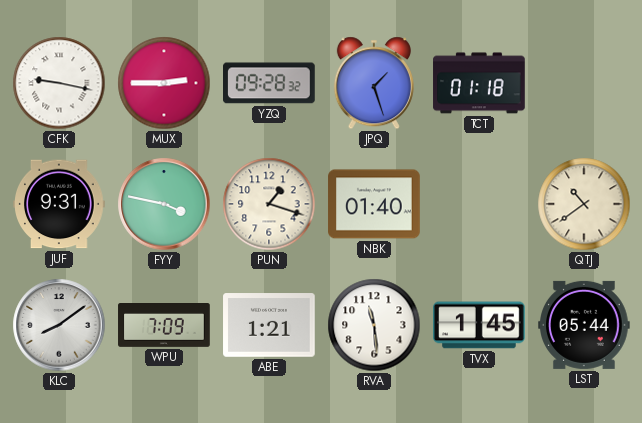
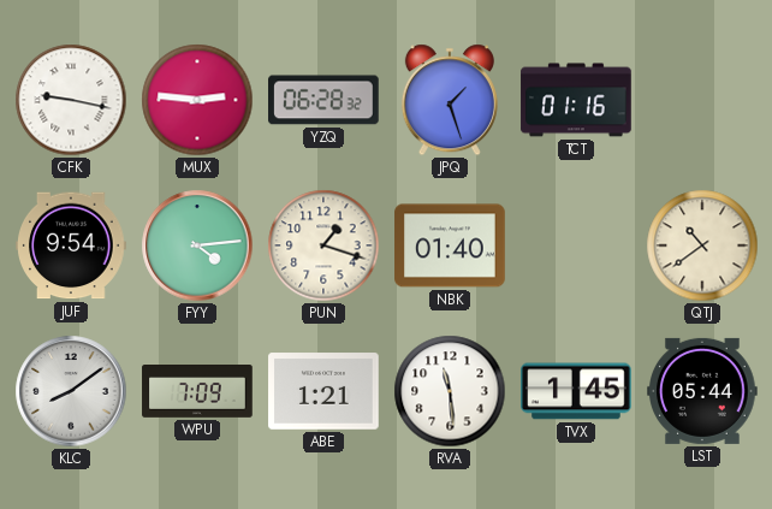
MUX: 2:45 -> 2:46 (197, 100)
YZQ: 09:28 -> 06:28 (325, 100)
TCT: 01:18 -> 01:16 (576, 100)
JUF: 9:31 -> 9:54 (71, 245)
FYY: 3:47 -> 4:14 (197, 245)
